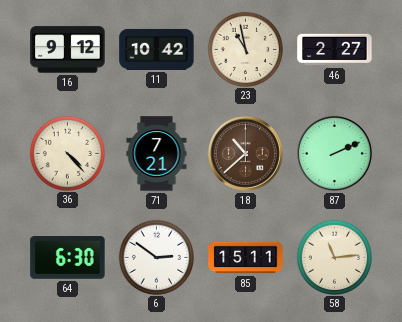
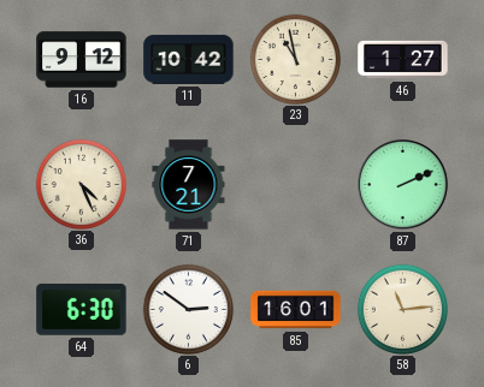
46: 2:27 -> 1:27 (403, 60)
36: 4:23 -> 4:26 (81, 184)
18: 10:38 -> none (246, 154)
85: 15:11 -> 16:01 (296, 310)
